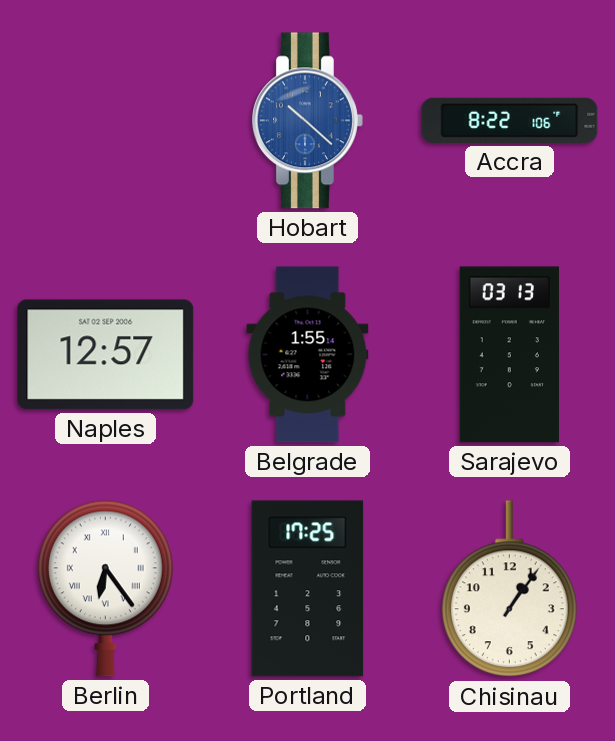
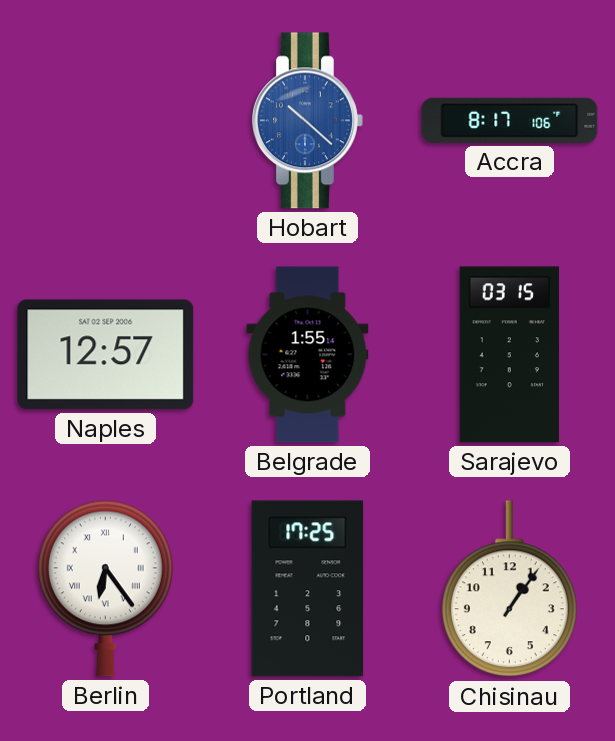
Accra: 8:22 -> 8:17 (510, 120)
Sarajevo: 03:13 -> 03:15 (509, 355)
